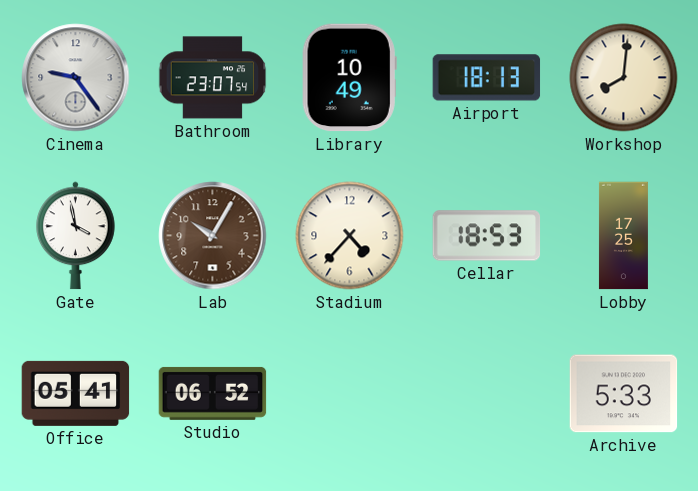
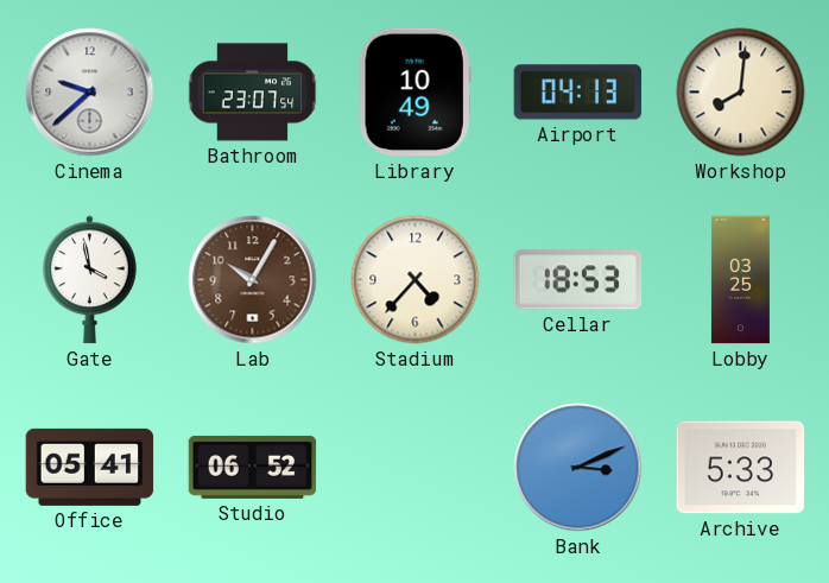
Cinema: 9:24 -> 9:38 (90, 93)
Airport: 18:13 -> 04:13 (578, 93)
Lobby: 17:25 -> 03:25 (740, 280)
Bank: none -> 3:11 (578, 468)
